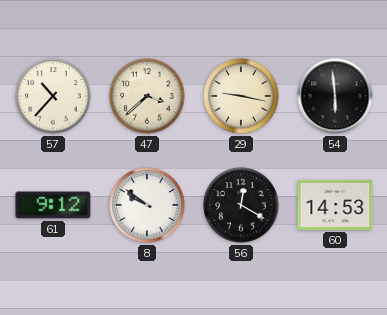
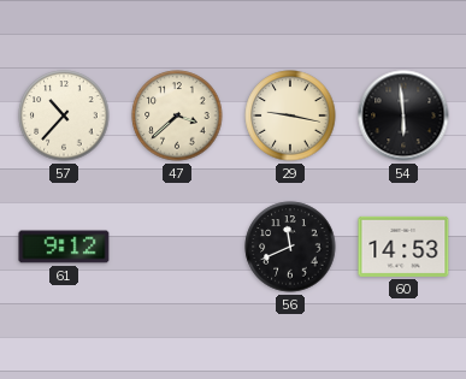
8: 9:51 -> none (147, 205)
56: 12:20 -> 11:41 (290, 247)
